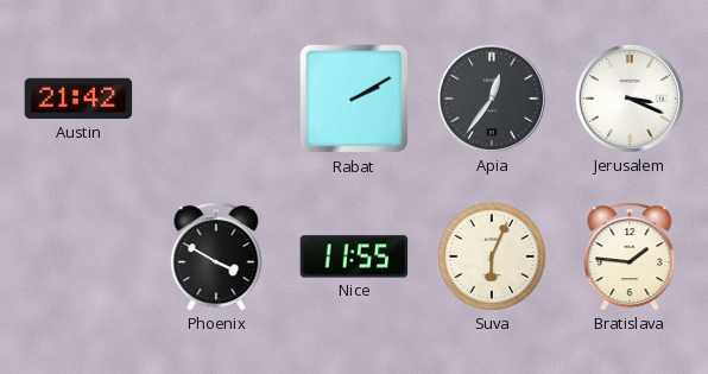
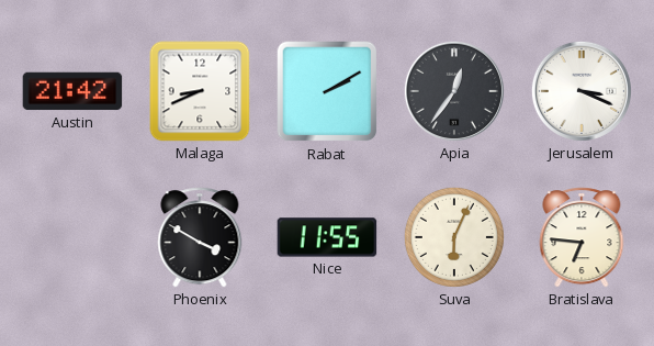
Malaga: none -> 8:41 (200, 91)
Bratislava: 1:46 -> 6:46 (582, 237)
